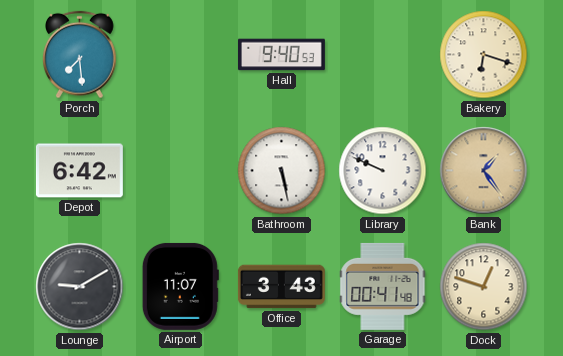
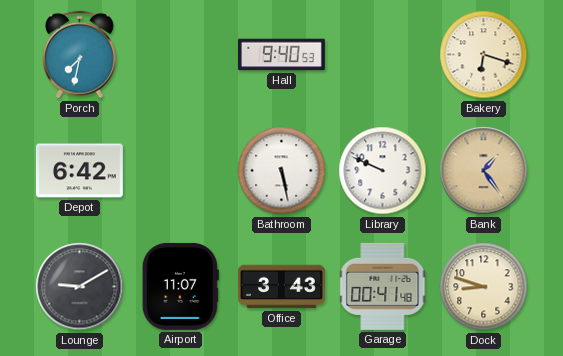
Porch: 7:29 -> 7:32 (80, 55)
Dock: 12:48 -> 8:48 (484, 287)
